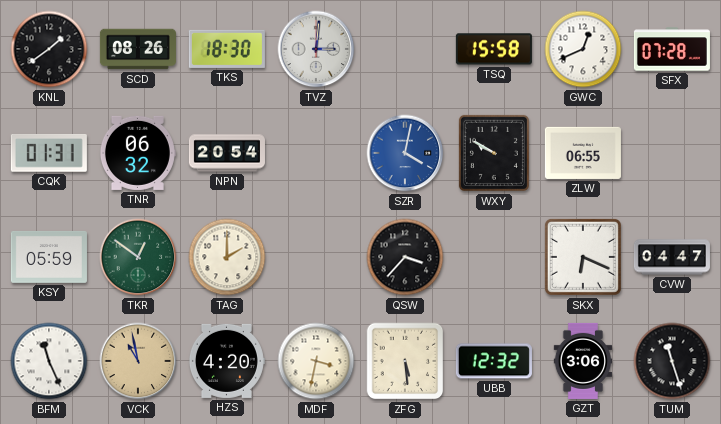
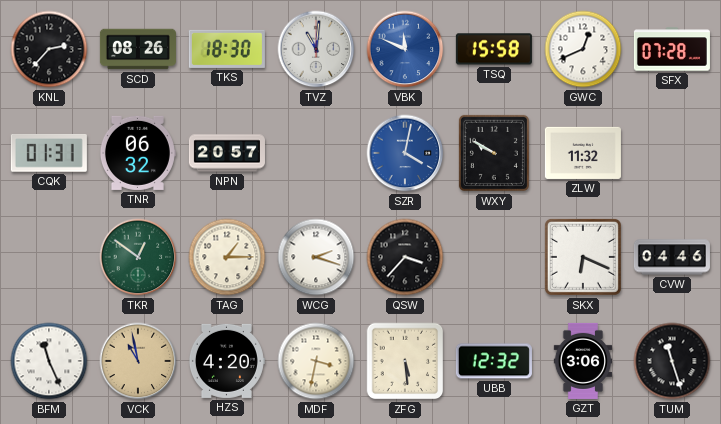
KNL: 1:39 -> 2:37 (49, 49)
TVZ: 3:01 -> 11:01 (316, 49)
VBK: none -> 11:49 (405, 49)
NPN: 20:54 -> 20:57 (227, 153)
ZLW: 06:55 -> 11:32 (583, 153)
KSY: 05:59 -> none (49, 257)
TAG: 2:00 -> 1:15 (227, 257)
WCG: none -> 2:18 (316, 257)
CVW: 04:47 -> 04:46 (672, 257)
